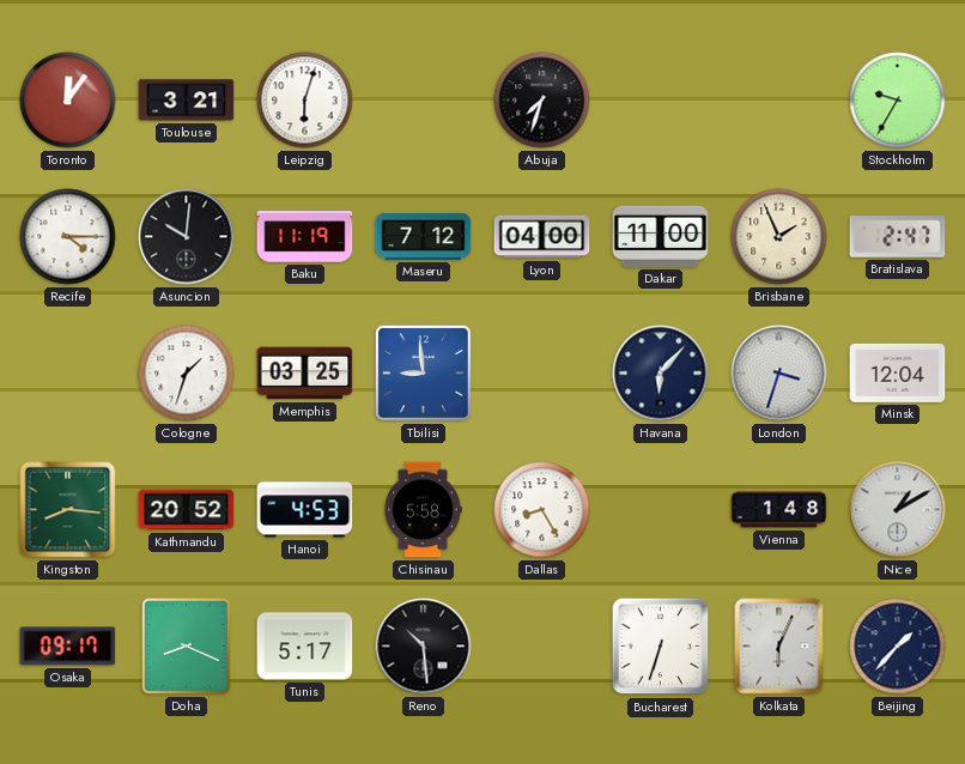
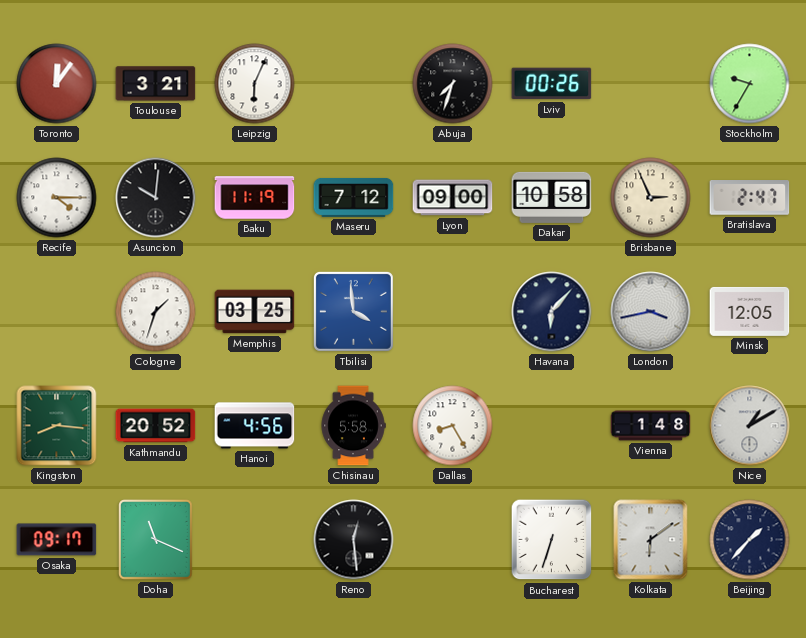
Leipzig: 6:03 -> 6:04 (255, 84)
Lviv: none -> 00:26 (552, 84)
Lyon: 04:00 -> 09:00 (453, 198)
Dakar: 11:00 -> 10:58 (552, 197)
Brisbane: 1:56 -> 2:56 (651, 198)
Tbilisi: 8:59 -> 3:59 (353, 311)
London: 3:33 -> 3:43 (651, 312)
Minsk: 12:04 -> 12:05 (750, 311)
Hanoi: 4:53 -> 4:56 (255, 426)
Doha: 8:19 -> 11:19 (156, 540)
Tunis: 5:17 -> none (305, 647)
Reno: 10:29 -> 12:29 (354, 540)
Kolkata: 6:04 -> 6:09 (651, 540)
